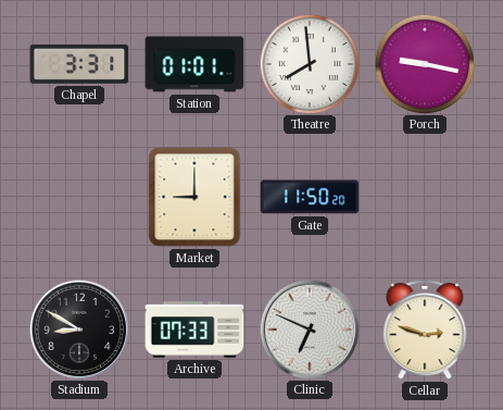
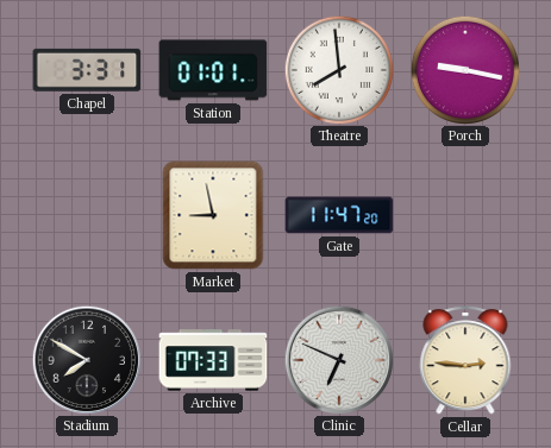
Market: 9:00 -> 8:58 (213, 215)
Gate: 11:50 -> 11:47 (339, 215)
Stadium: 8:50 -> 7:50 (86, 359)
Cellar: 2:48 -> 2:46 (465, 361)
